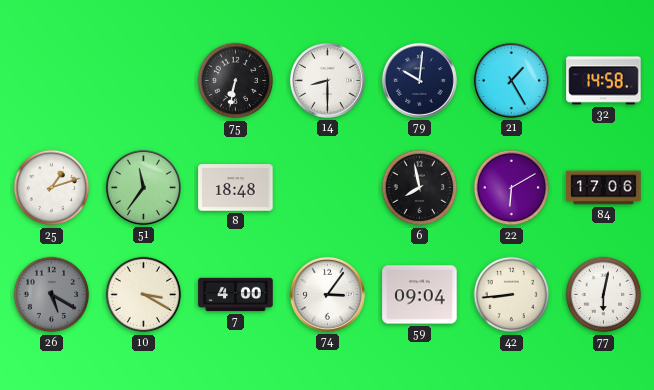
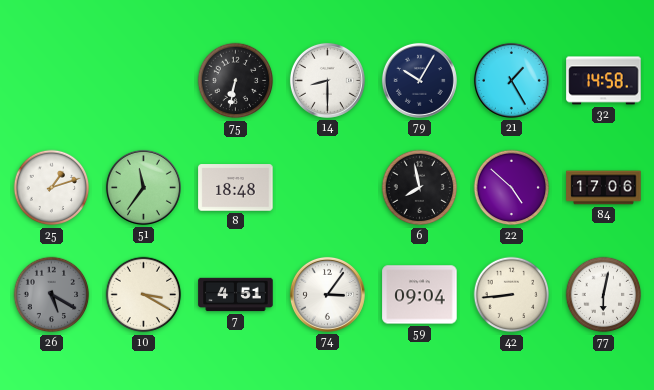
79: 10:01 -> 10:05 (419, 80)
22: 6:10 -> 4:52 (512, 188)
7: 4:00 -> 4:51 (236, 295)
